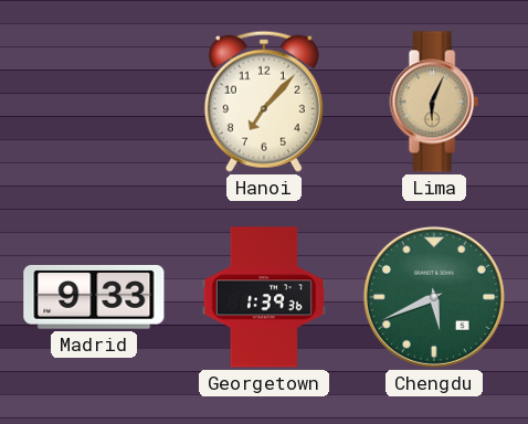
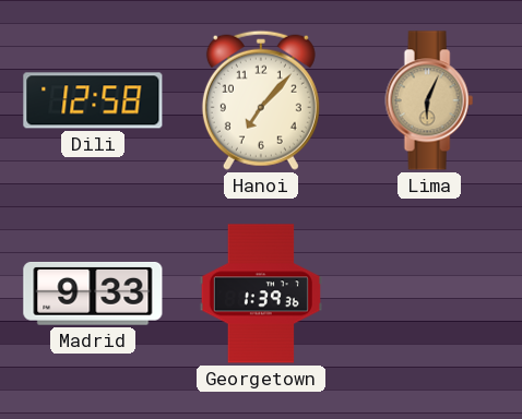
Dili: none -> 12:58 (93, 100)
Chengdu: 5:41 -> none (434, 297)
